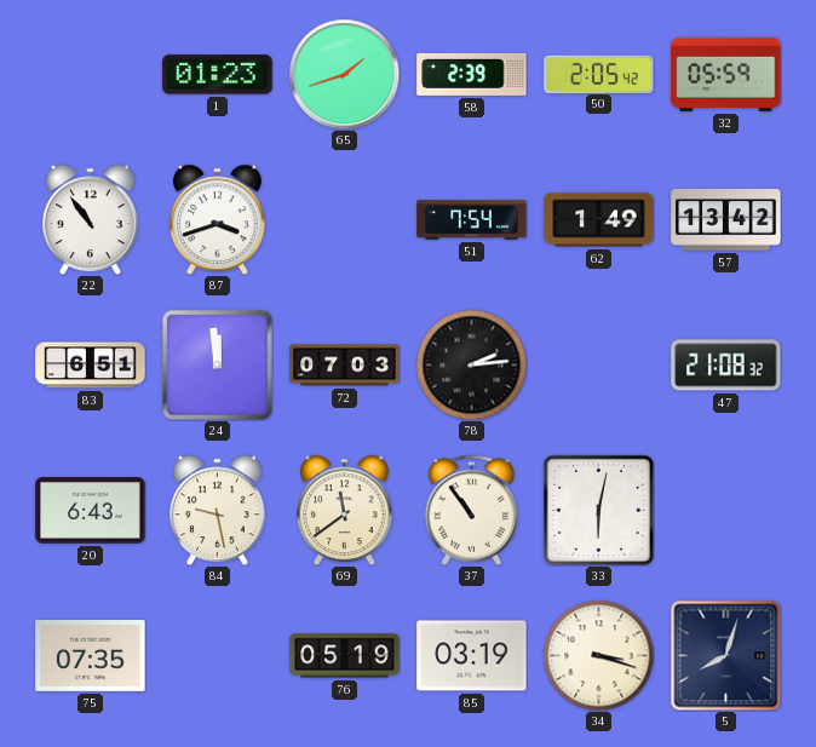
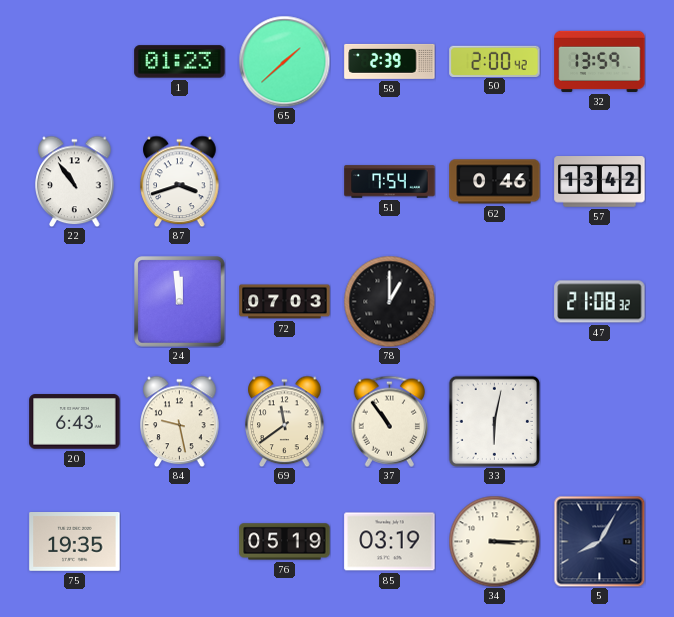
65: 1:42 -> 1:38 (284, 61)
50: 2:05 -> 2:00 (495, 61)
32: 05:59 -> 13:59 (600, 61)
62: 1:49 -> 0:46 (495, 182)
83: 6:51 -> none (91, 366)
78: 2:14 -> 1:00 (389, 301)
75: 07:35 -> 19:35 (75, 542)
34: 3:18 -> 3:15 (494, 541)
5: 8:03 -> 8:05 (599, 541)
